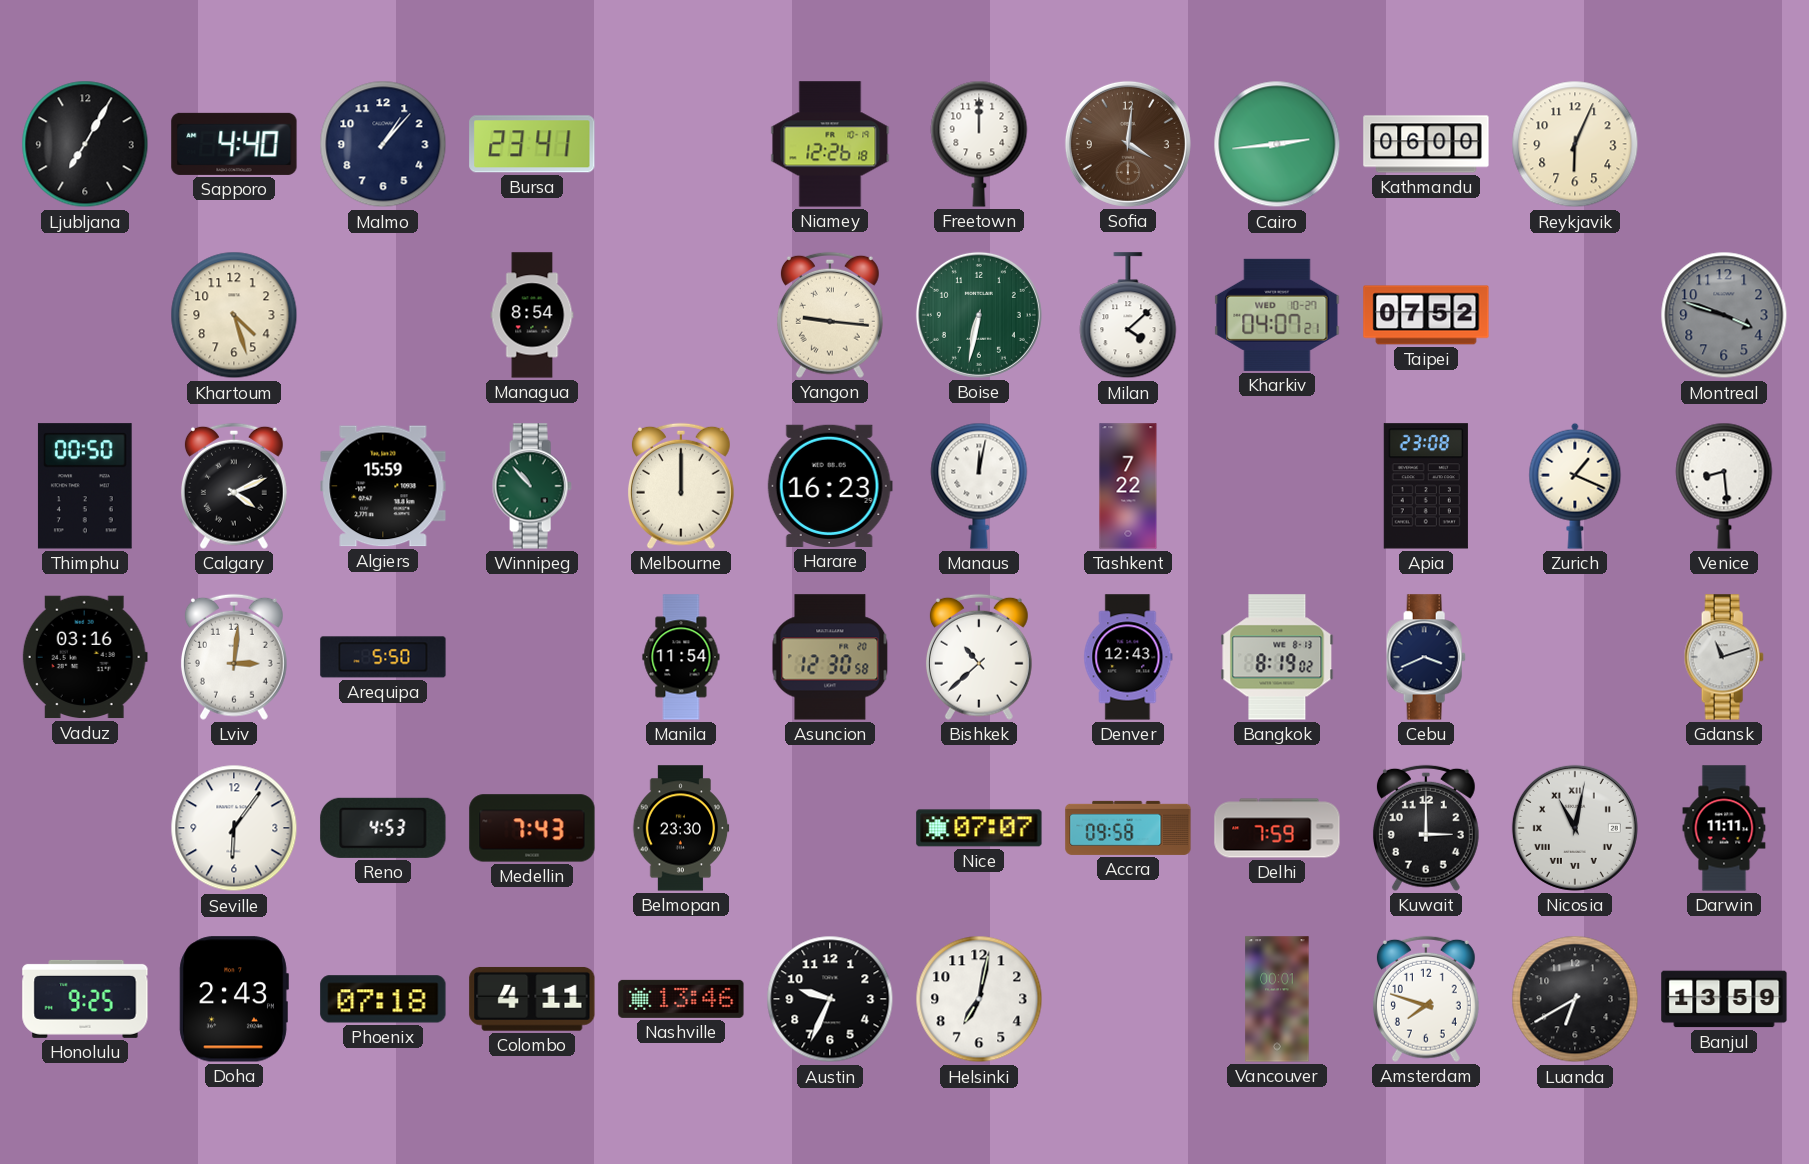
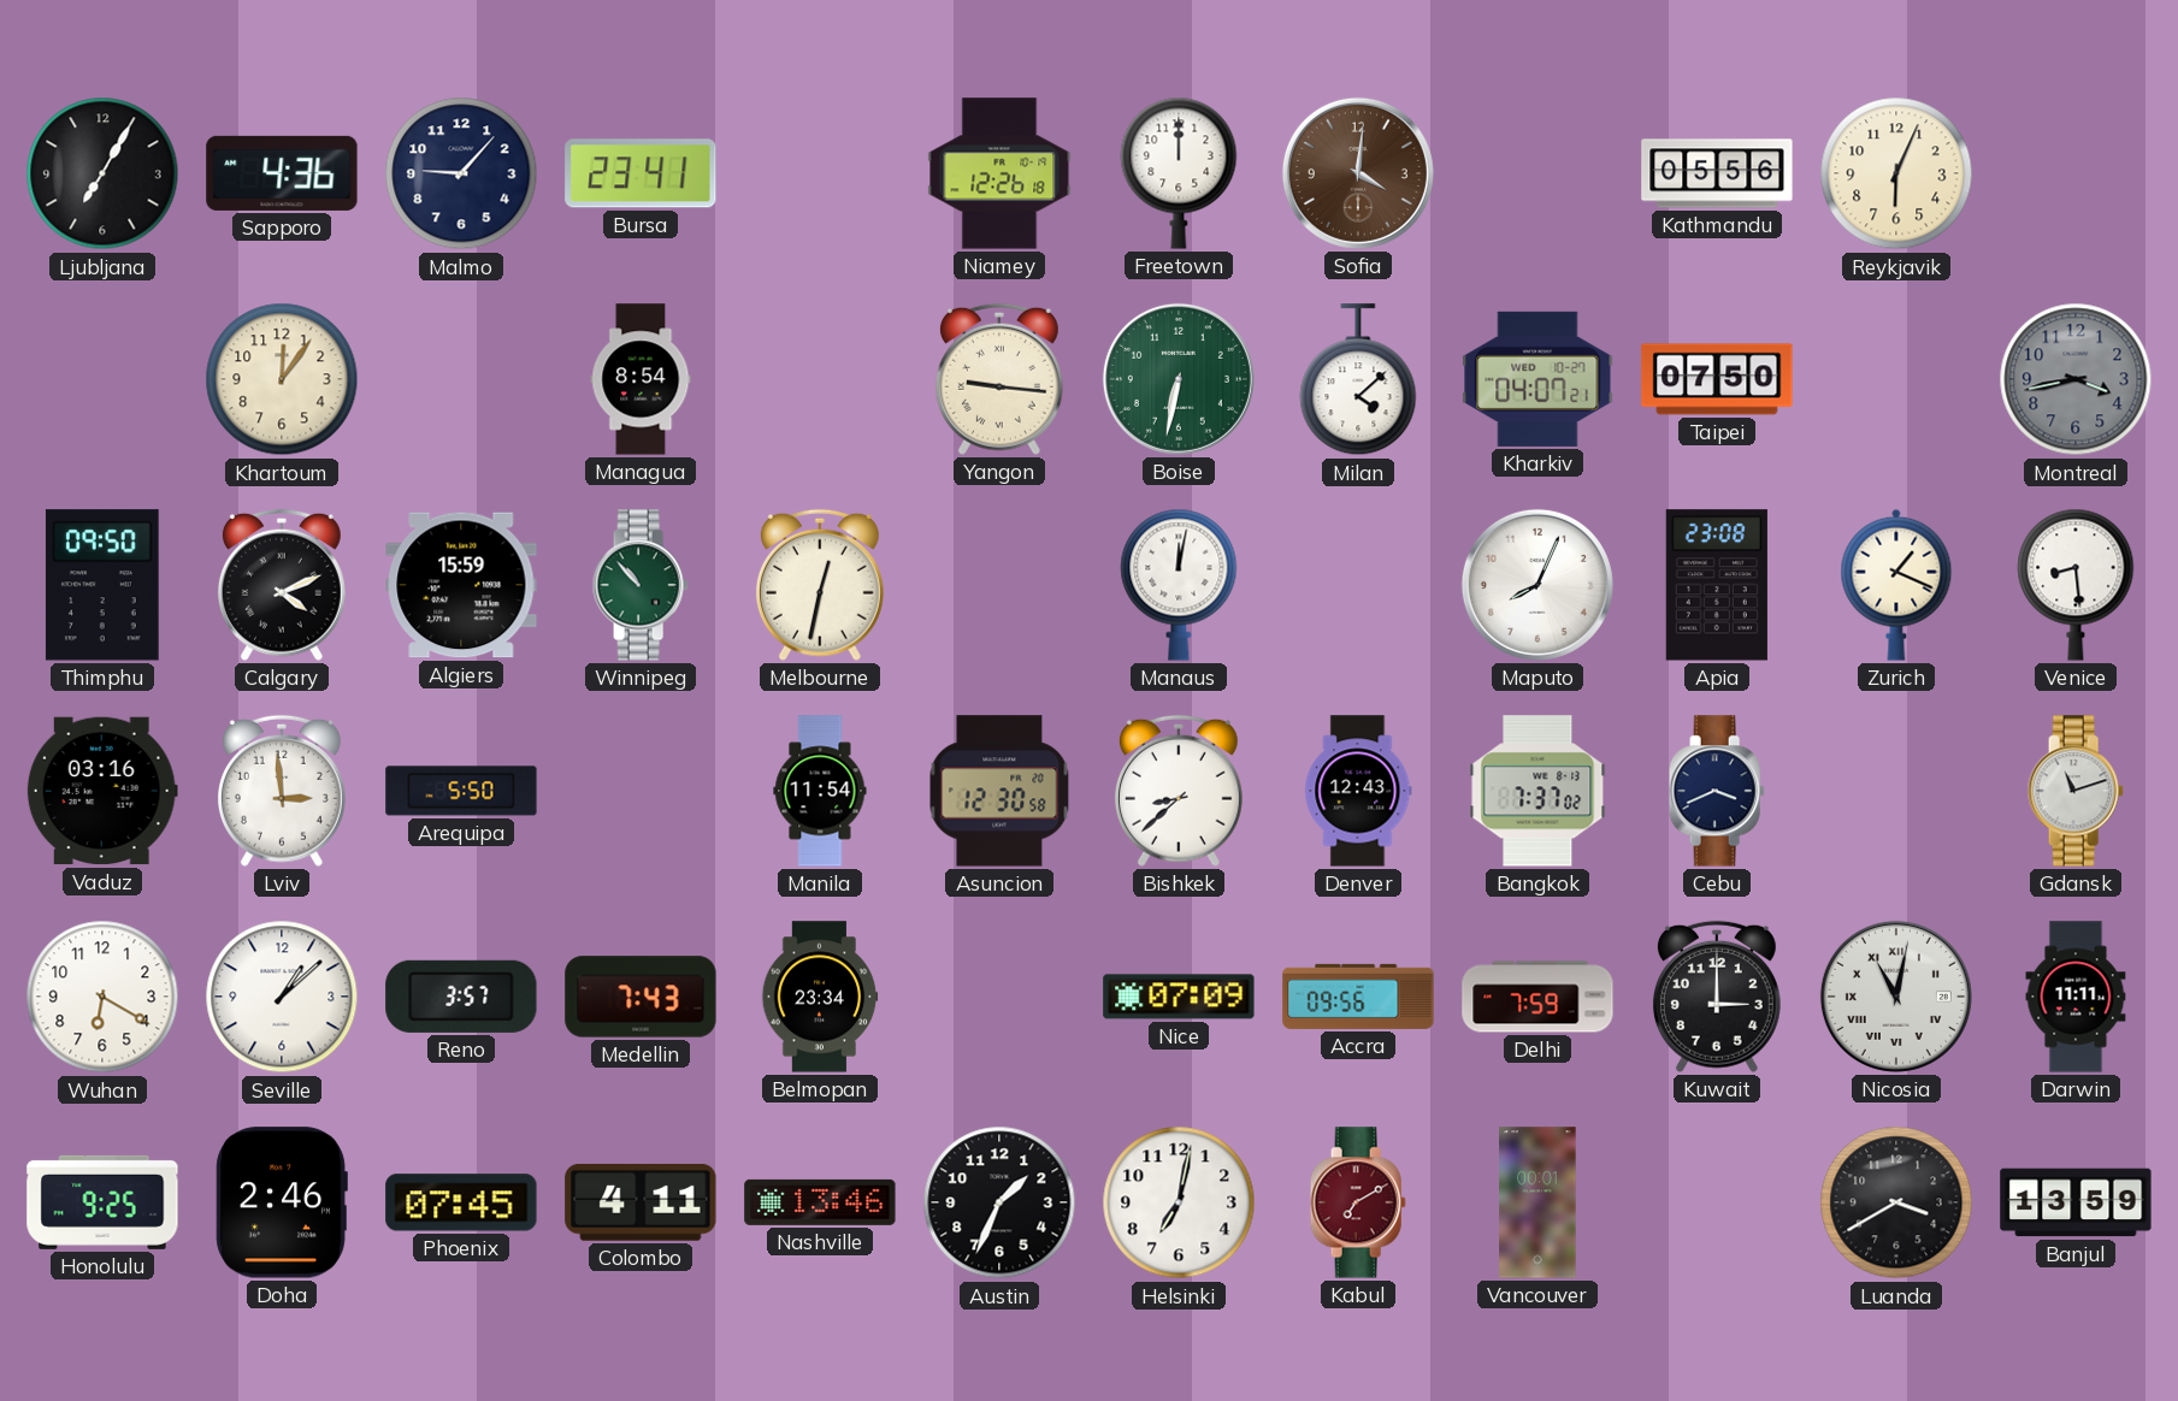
Sapporo: 4:40 -> 4:36 (282, 173)
Malmo: 1:07 -> 9:07 (461, 173)
Cairo: 2:44 -> none (1277, 144)
Kathmandu: 06:00 -> 05:56 (1717, 173)
Khartoum: 4:27 -> 12:06 (282, 379)
Taipei: 07:52 -> 07:50 (1717, 379)
Montreal: 3:48 -> 3:43 (2076, 379)
Thimphu: 00:50 -> 09:50 (102, 585)
Melbourne: 12:00 -> 12:32 (820, 585)
Harare: 16:23 -> none (830, 486)
Tashkent: 7:22 -> none (1128, 486)
Maputo: none -> 8:04 (1537, 585)
Lviv: 3:01 -> 2:59 (282, 791)
Bishkek: 10:38 -> 8:38 (1179, 791)
Bangkok: 8:19 -> 7:37 (1537, 791)
Wuhan: none -> 6:20 (102, 997)
Seville: 6:06 -> 1:08 (282, 997)
Reno: 4:53 -> 3:57 (461, 997)
Belmopan: 23:30 -> 23:34 (820, 997)
Nice: 07:07 -> 07:09 (1179, 997)
Accra: 09:58 -> 09:56 (1358, 997)
Doha: 2:43 -> 2:46 (282, 1202)
Phoenix: 07:18 -> 07:45 (461, 1202)
Austin: 9:34 -> 1:34 (999, 1202)
Kabul: none -> 7:10 (1358, 1202)
Amsterdam: 7:48 -> none (1426, 999)
Luanda: 6:40 -> 3:40 (1896, 1202)
